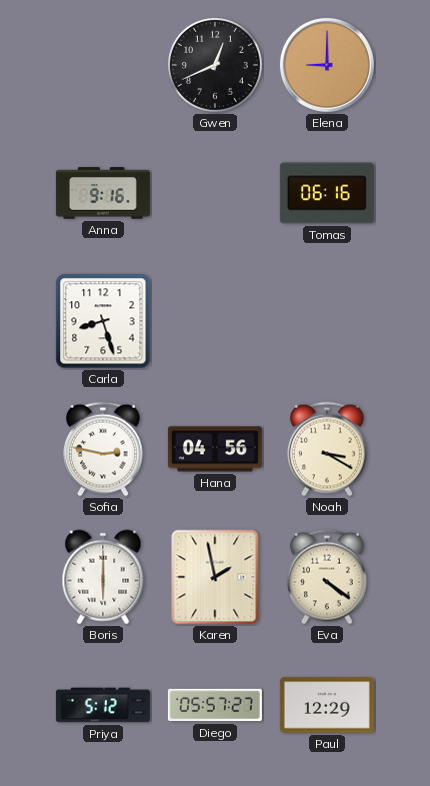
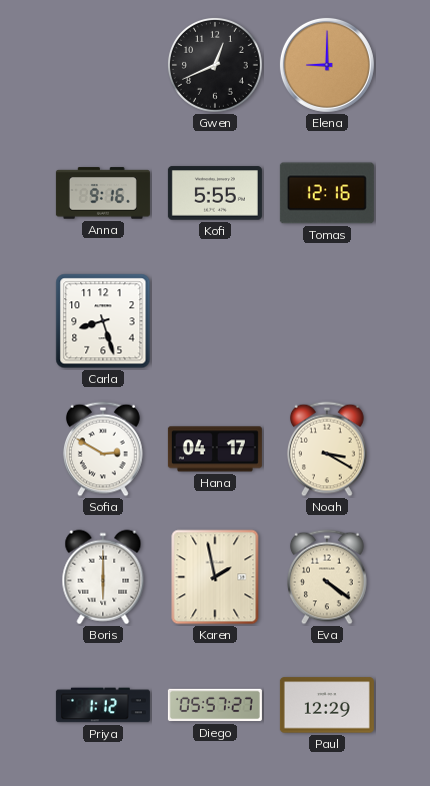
Kofi: none -> 5:55 (215, 193)
Tomas: 06:16 -> 12:16 (327, 193)
Sofia: 2:47 -> 2:50 (103, 449)
Hana: 04:56 -> 04:17 (215, 449)
Priya: 5:12 -> 1:12 (103, 705)
